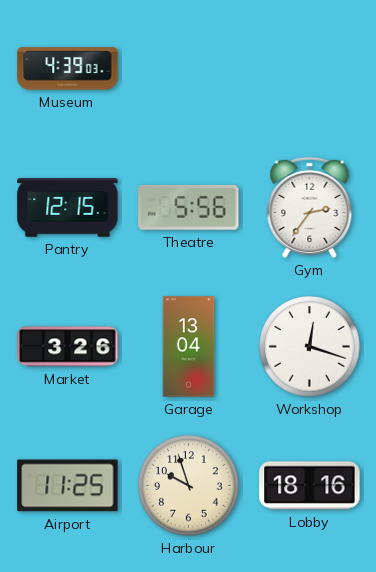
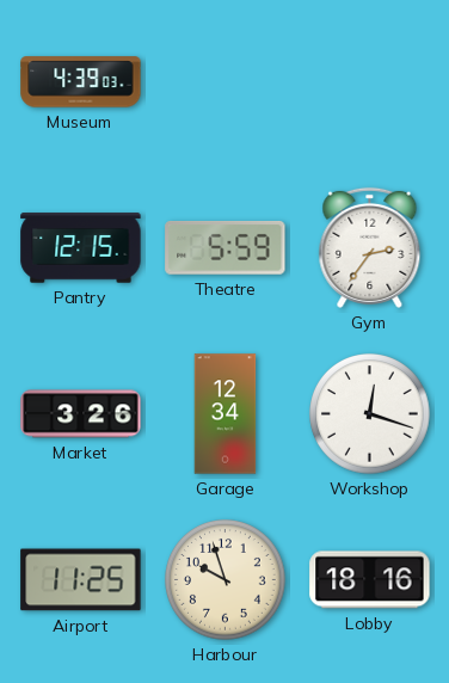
Theatre: 5:56 -> 5:59 (226, 247)
Garage: 13:04 -> 12:34 (226, 414)
